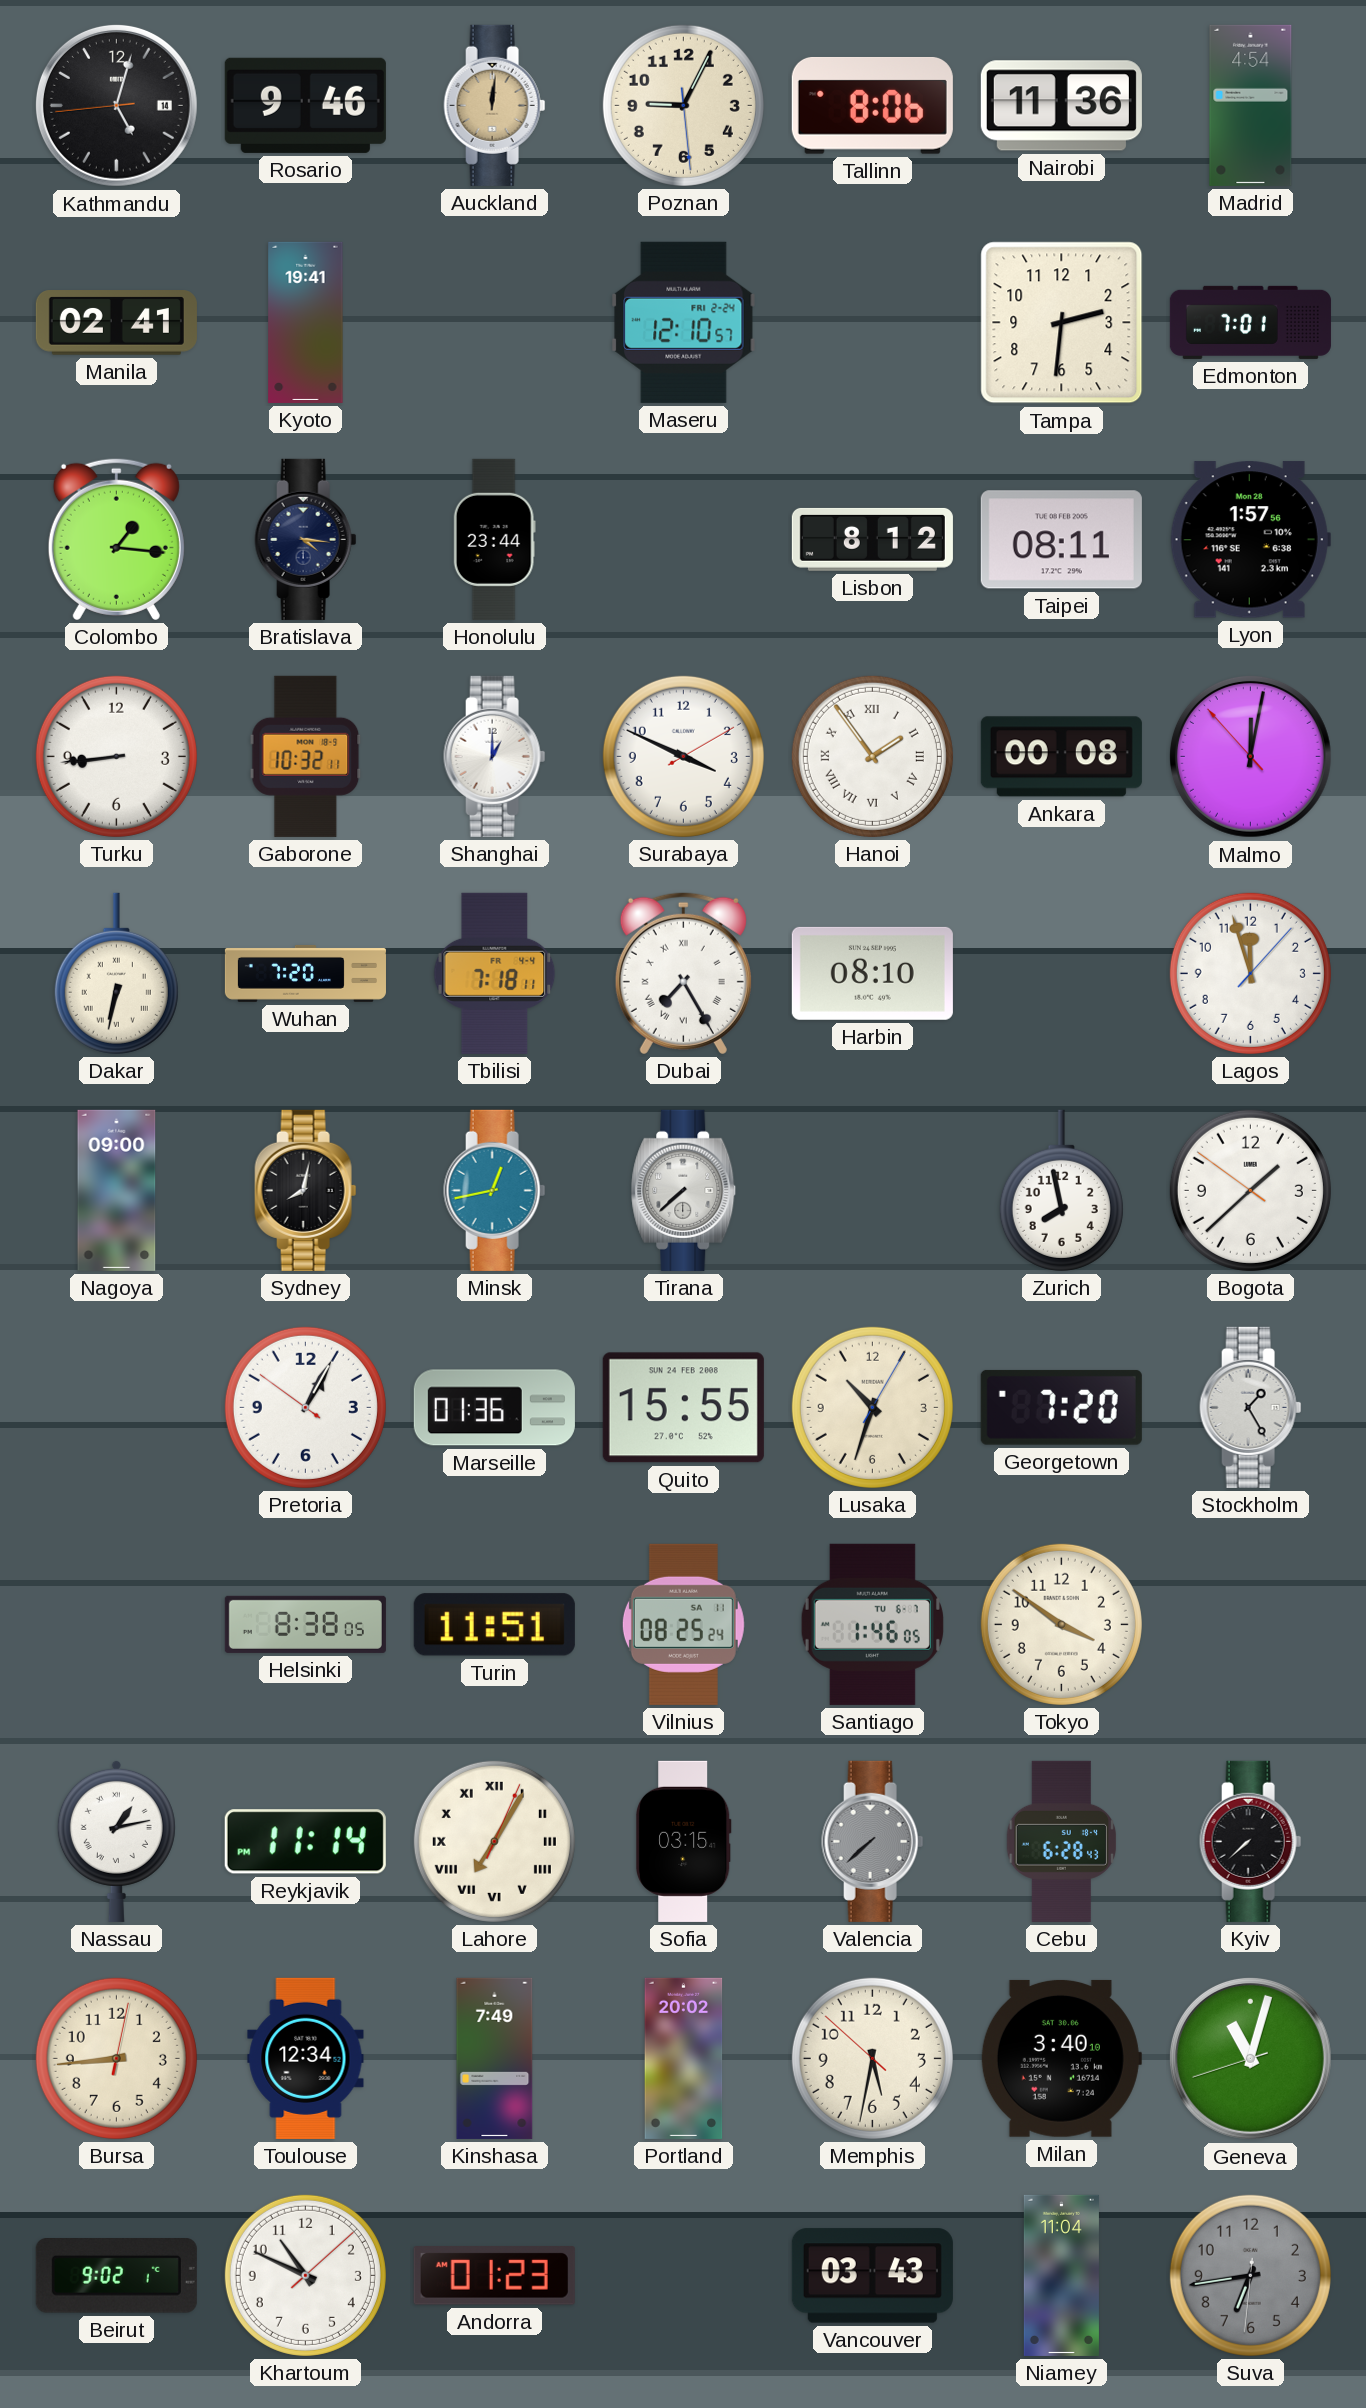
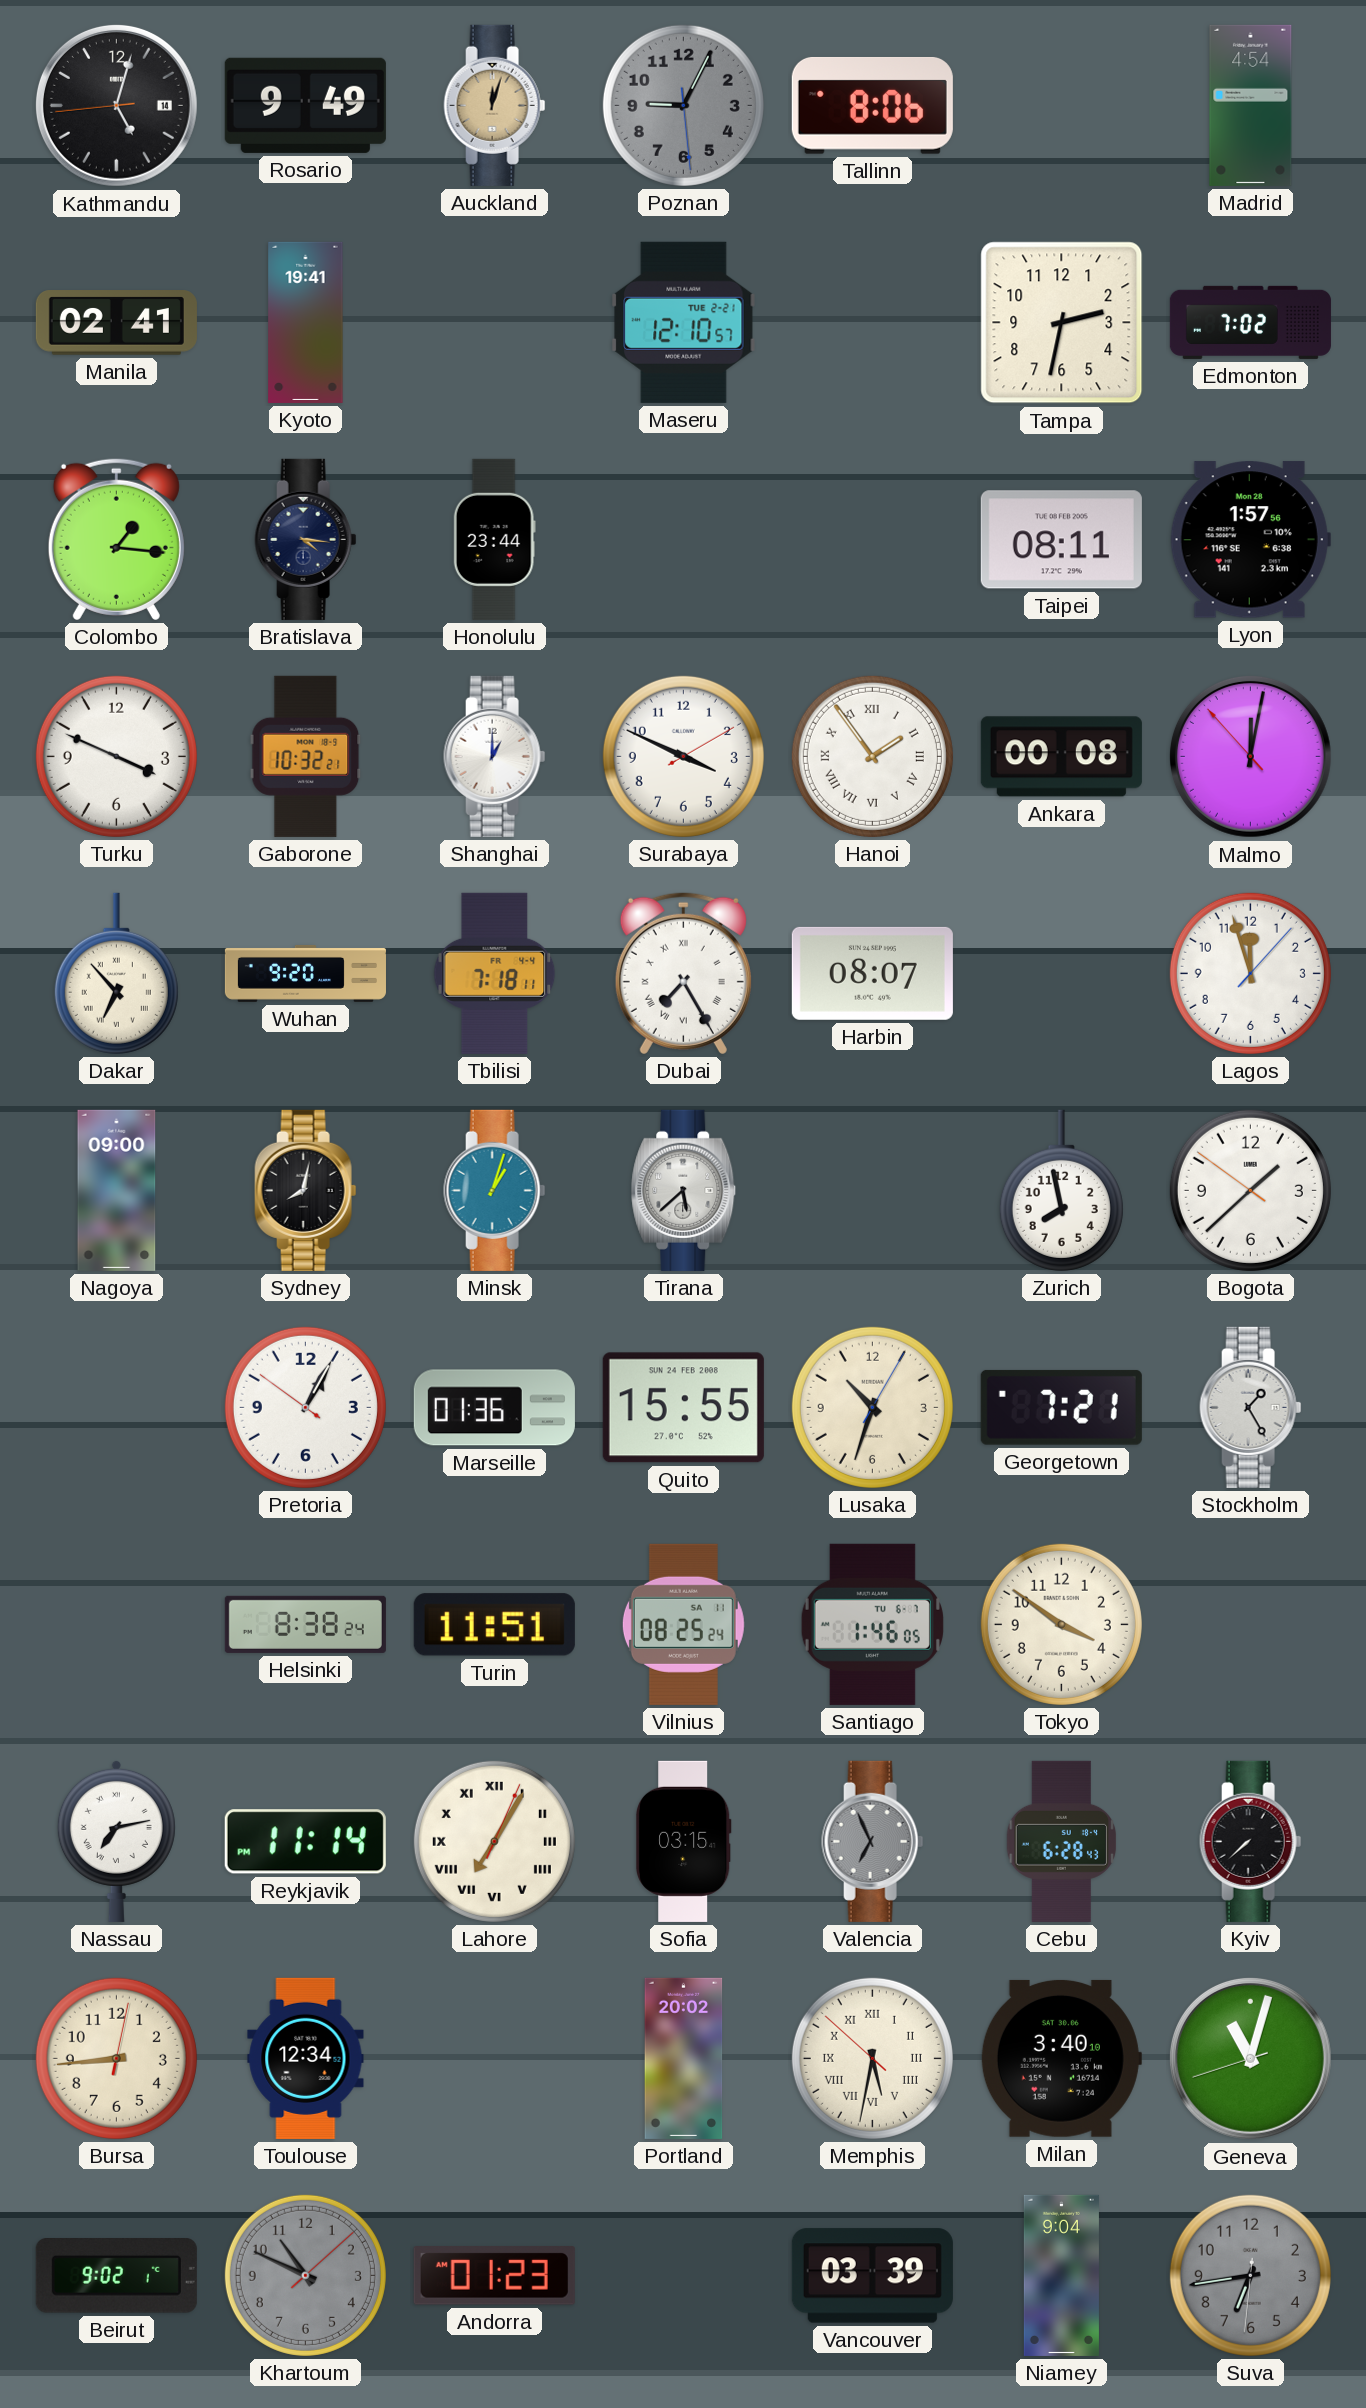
Rosario: 9:46 -> 9:49 (305, 105)
Auckland: 12:01 -> 12:03 (495, 105)
Poznan dial: cream -> grey (683, 105)
Nairobi: 11:36 -> none (1061, 106)
Maseru date: FRI 2-24 -> TUE 2-21 (684, 322)
Tampa: 2:31 -> 2:32 (1062, 323)
Edmonton: 7:01 -> 7:02 (1250, 322)
Lisbon: 8:12 -> none (872, 539)
Turku: 8:44 -> 3:49 (116, 756)
Gaborone: 10:32:11 -> 10:32:21 (306, 756)
Dakar: 6:32 -> 6:53 (116, 973)
Wuhan: 7:20 -> 9:20 (305, 973)
Harbin: 08:10 -> 08:07 (872, 973)
Minsk: 12:43 -> 1:03 (495, 1190)
Tirana: 7:38 -> 5:38 (684, 1190)
Georgetown: 7:20 -> 7:21 (1061, 1407)
Helsinki: 8:38:05 -> 8:38:24 (305, 1624)
Nassau: 1:13 -> 7:13 (116, 1841)
Valencia: 7:38 -> 6:56 (873, 1841)
Kinshasa: 7:49 -> none (495, 2058)
Memphis numerals: Arabic -> Roman (872, 2058)
Khartoum dial: white -> grey (305, 2275)
Vancouver: 03:43 -> 03:39 (872, 2276)
Niamey: 11:04 -> 9:04 (1061, 2275)
